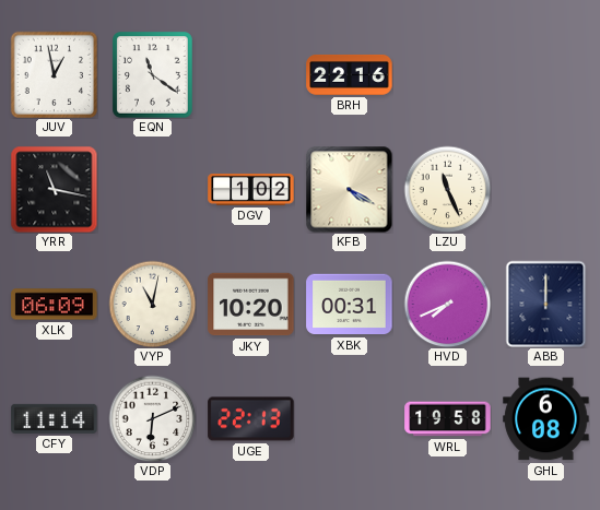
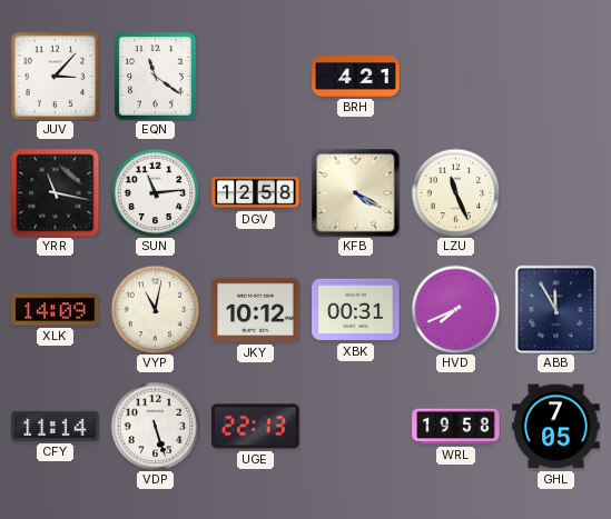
JUV: 12:58 -> 3:07 (55, 76)
BRH: 22:16 -> 4:21 (356, 77)
SUN: none -> 11:14 (155, 192)
DGV: 1:02 -> 12:58 (256, 192)
XLK: 06:09 -> 14:09 (56, 310)
JKY: 10:20 -> 10:12 (256, 310)
ABB: 12:00 -> 11:55 (556, 309)
VDP: 6:11 -> 5:27 (155, 426)
GHL: 6:08 -> 7:05 (556, 427)
